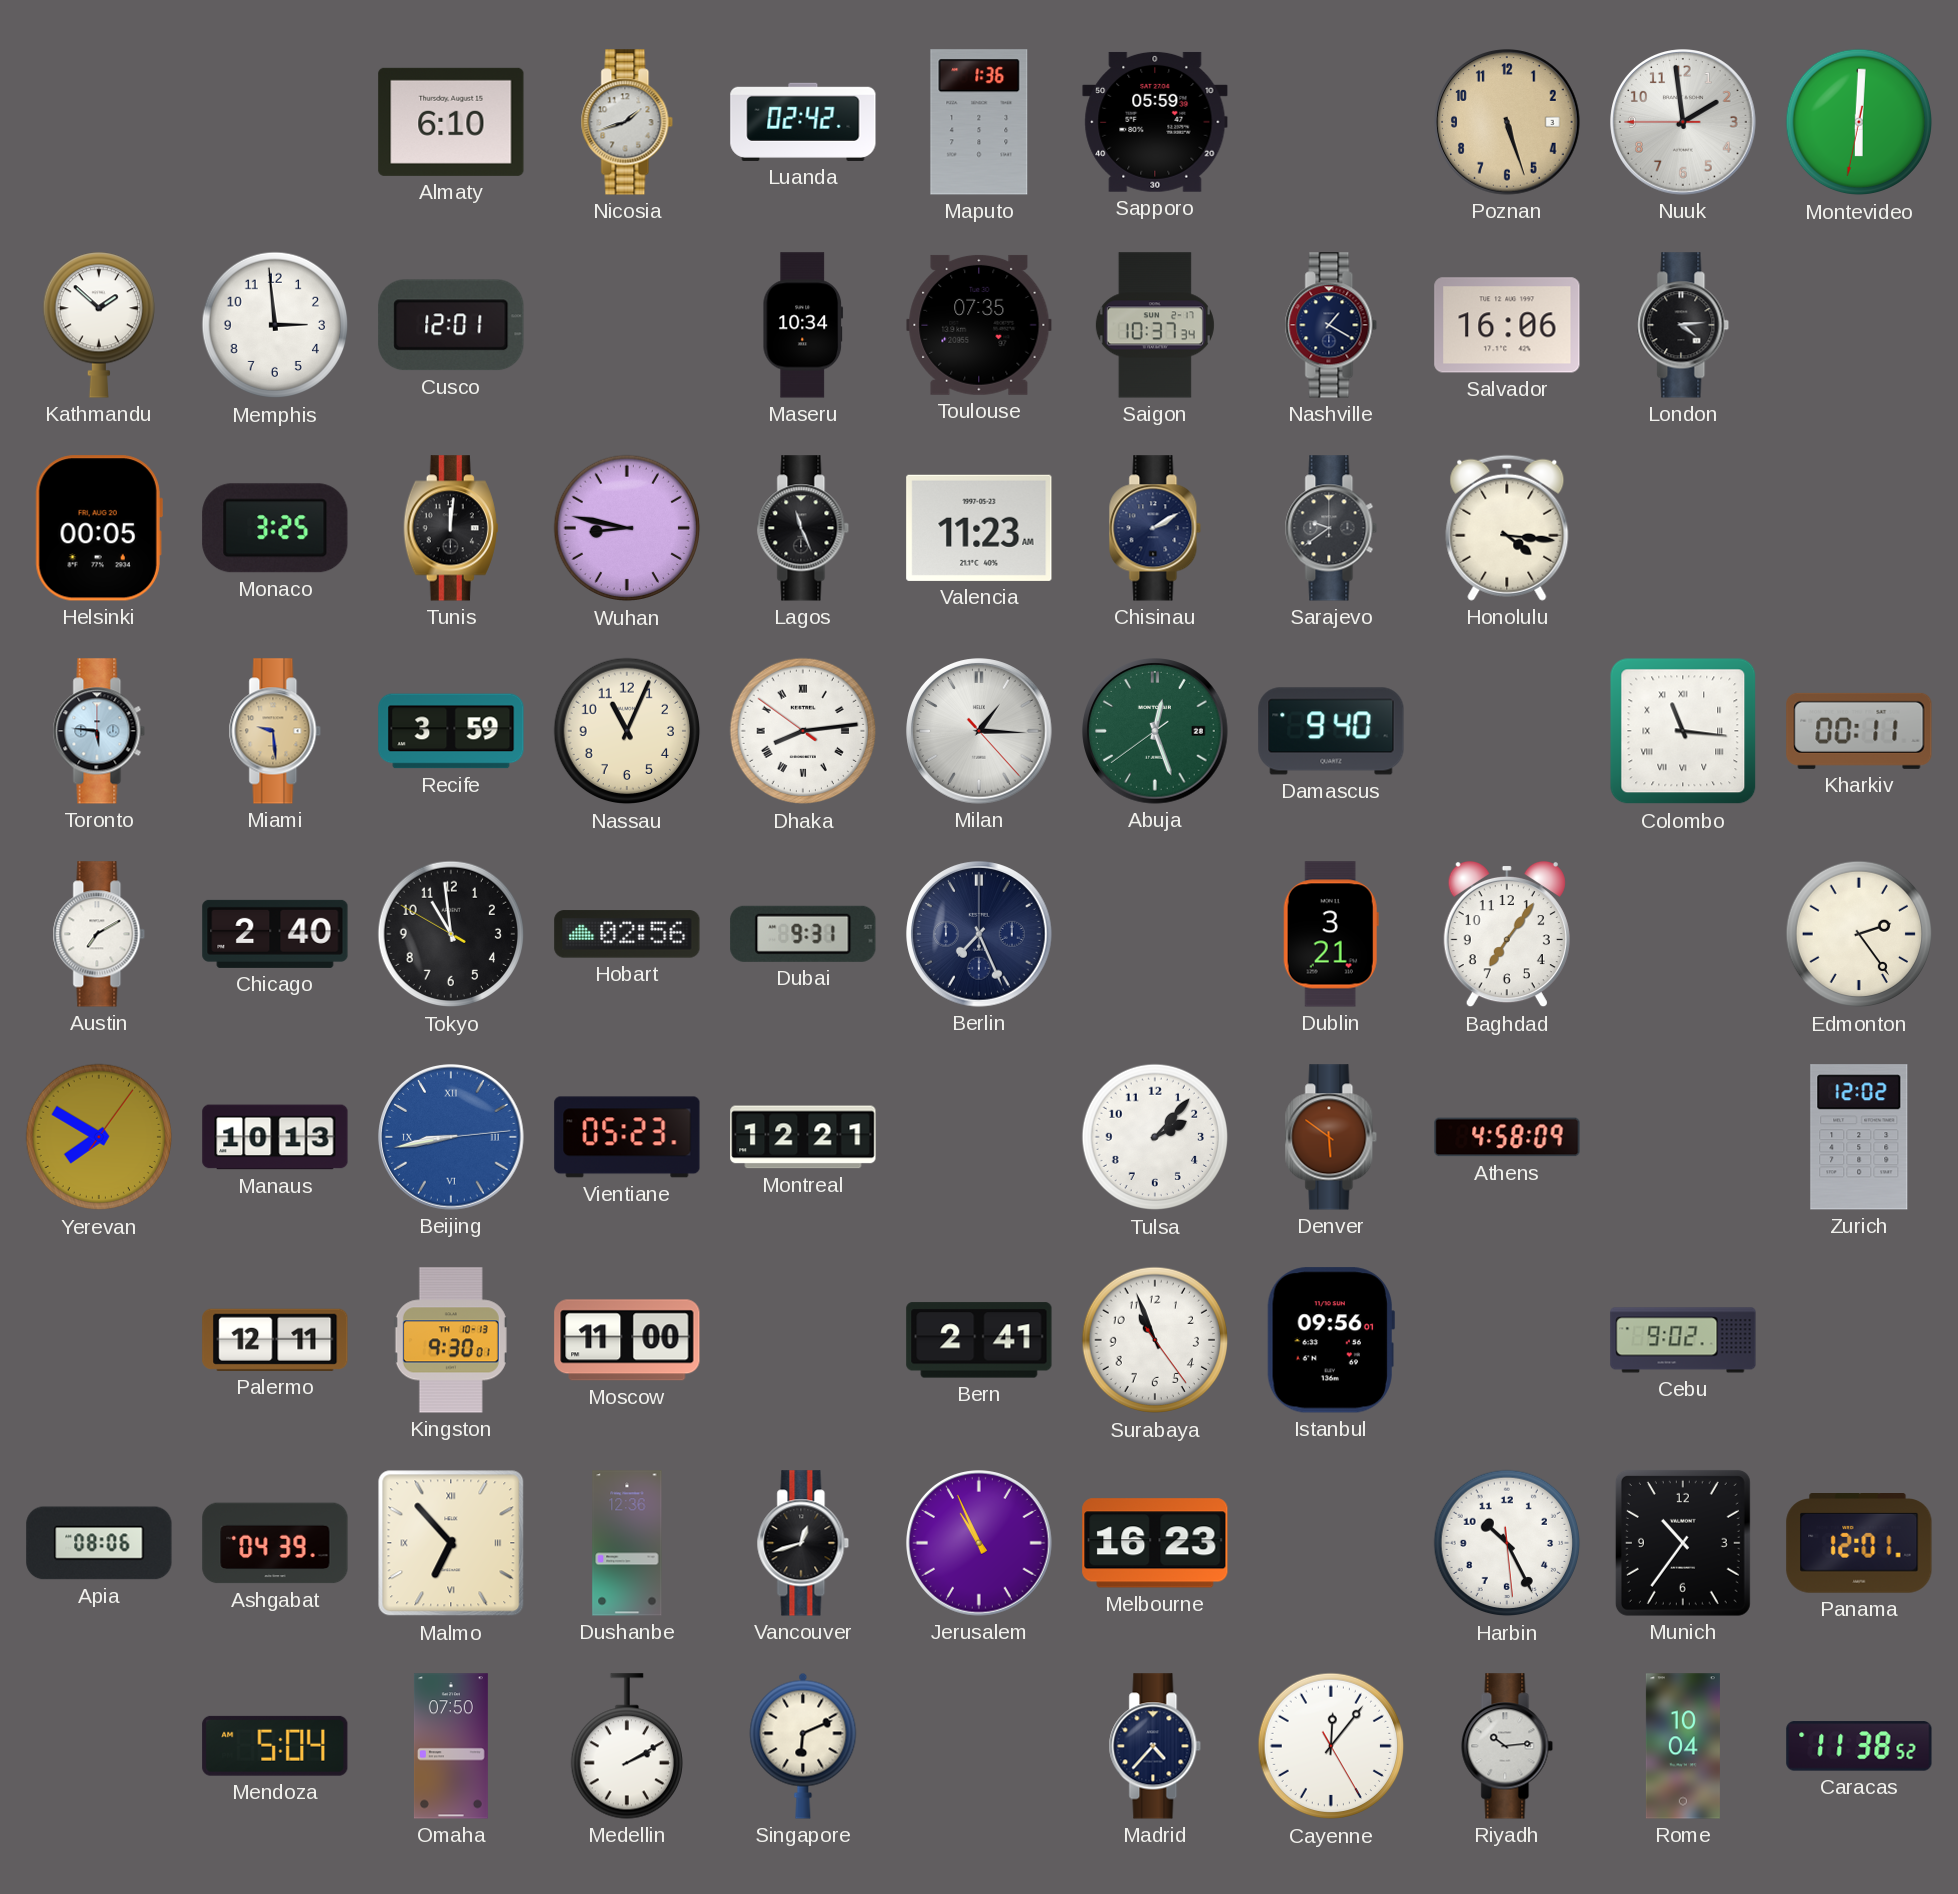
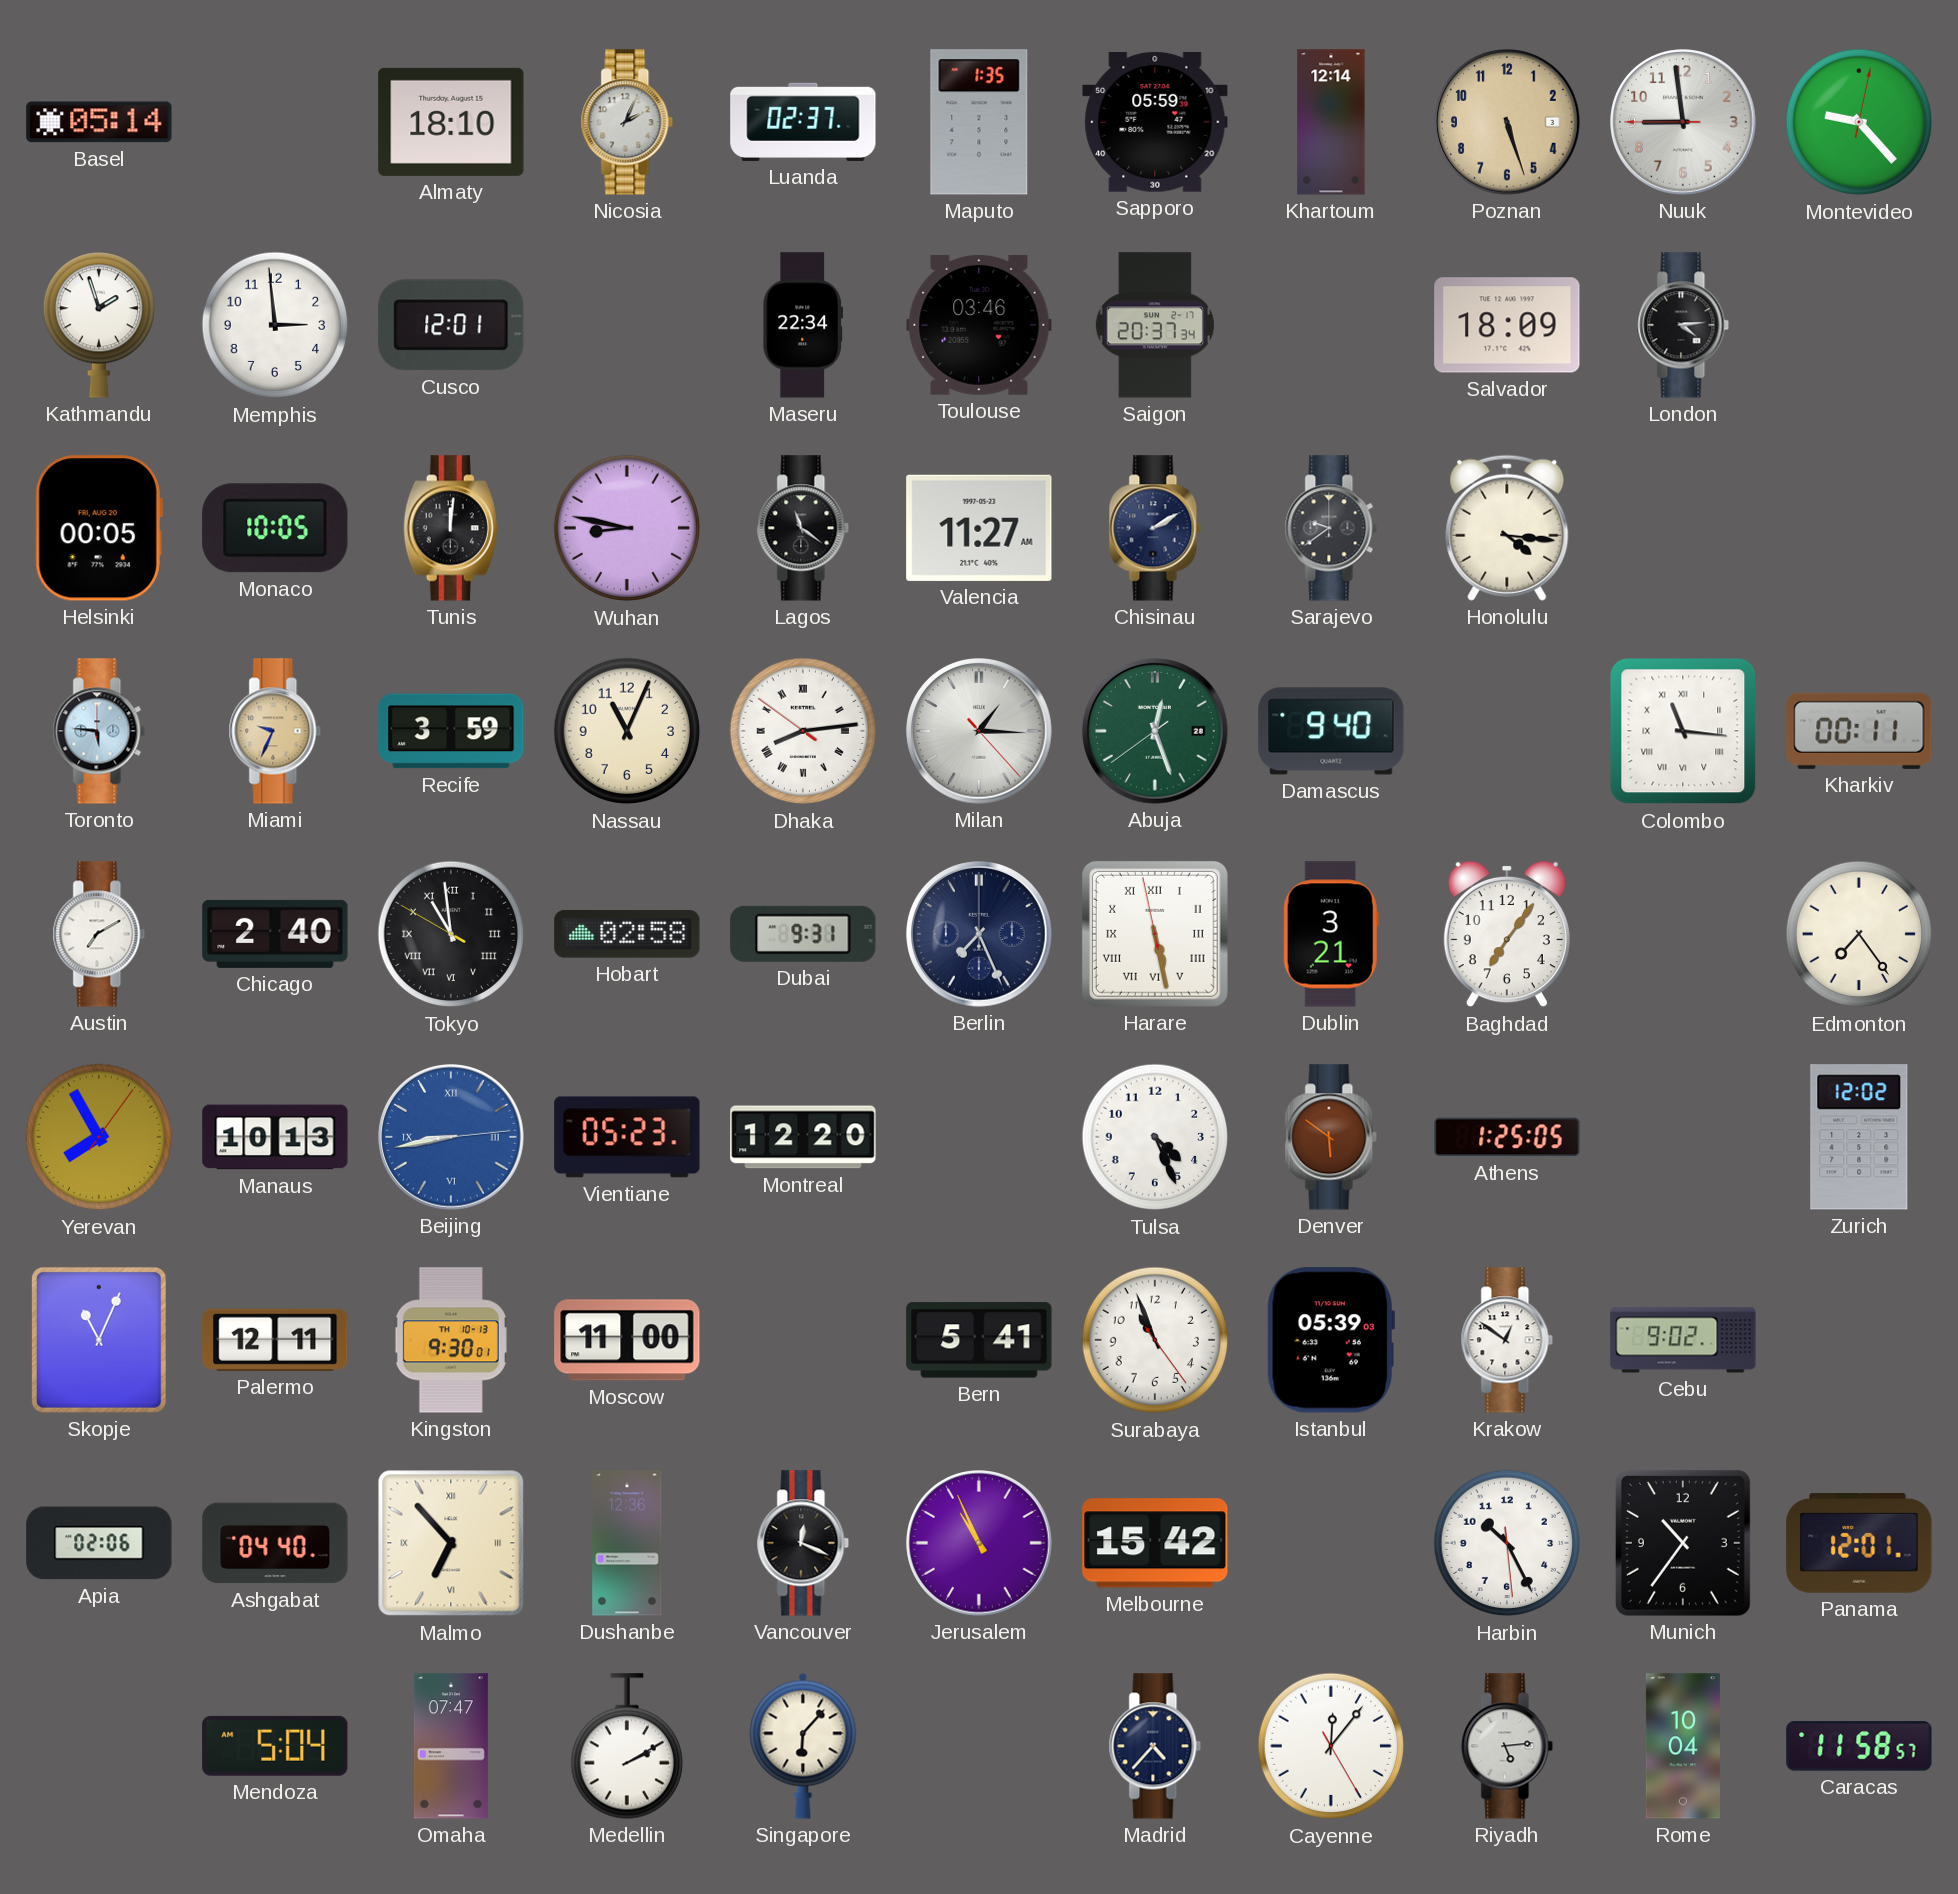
Basel: none -> 05:14 (99, 122)
Almaty: 6:10 -> 18:10 (451, 122)
Nicosia: 1:42 -> 2:04 (627, 122)
Luanda: 02:42 -> 02:37 (803, 122)
Maputo: 1:36 -> 1:35 (979, 122)
Khartoum: none -> 12:14 (1331, 122)
Nuuk: 1:58 -> 8:58 (1683, 122)
Montevideo: 6:00 -> 9:23 (1859, 122)
Kathmandu: 1:52 -> 1:57 (99, 325)
Maseru: 10:34 -> 22:34 (803, 325)
Toulouse: 07:35 -> 03:46 (979, 325)
Saigon: 10:37 -> 20:37 (1155, 325)
Nashville: 1:20 -> none (1331, 325)
Salvador: 16:06 -> 18:09 (1507, 325)
Monaco: 3:25 -> 10:05 (275, 528)
Lagos: 11:26 -> 11:21 (803, 528)
Valencia: 11:23 -> 11:27 (979, 528)
Miami: 9:29 -> 9:34 (275, 731)
Tokyo numerals: Arabic -> Roman (451, 934)
Hobart: 02:56 -> 02:58 (627, 934)
Harare: none -> 5:27 (1155, 934)
Edmonton: 2:24 -> 7:24 (1859, 934)
Yerevan: 7:50 -> 7:55 (99, 1137)
Montreal: 12:21 -> 12:20 (803, 1137)
Tulsa: 2:07 -> 4:26 (1155, 1137)
Athens: 4:58 -> 1:25 (1507, 1137)
Skopje: none -> 11:04 (99, 1340)
Bern: 2:41 -> 5:41 (979, 1340)
Istanbul: 09:56 -> 05:39 (1331, 1340)
Krakow: none -> 12:51 (1507, 1340)
Apia: 08:06 -> 02:06 (99, 1543)
Ashgabat: 04:39 -> 04:40 (275, 1543)
Vancouver: 12:42 -> 12:19 (803, 1543)
Melbourne: 16:23 -> 15:42 (1155, 1543)
Omaha: 07:50 -> 07:47 (451, 1746)
Singapore: 6:11 -> 6:07 (803, 1746)
Riyadh: 10:14 -> 5:14 (1507, 1746)
Caracas: 11:38 -> 11:58 (1859, 1746)
